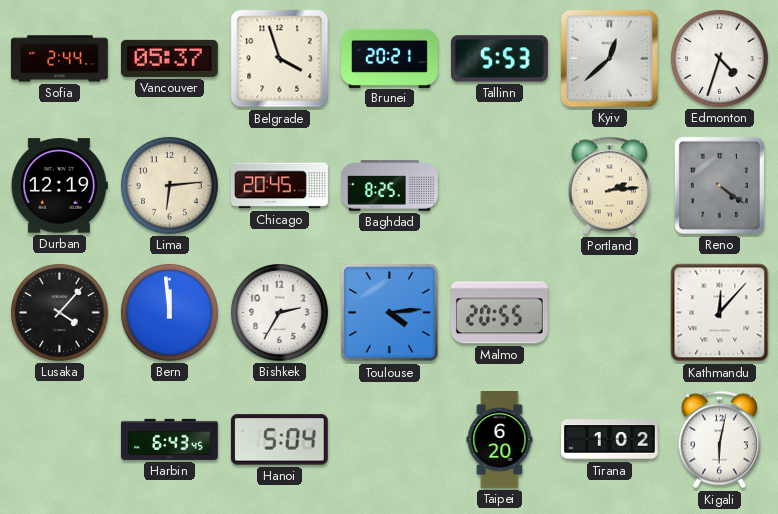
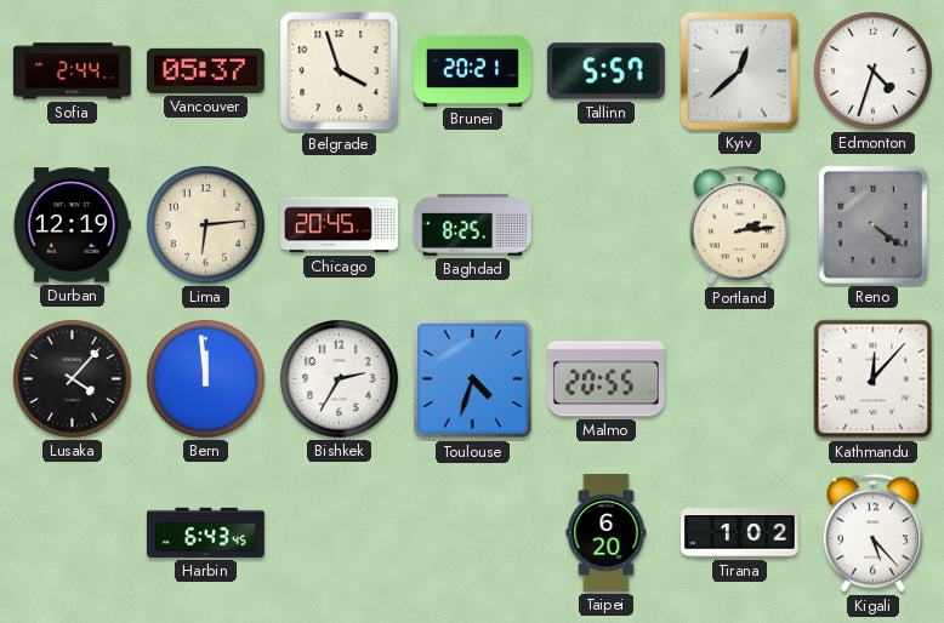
Tallinn: 5:53 -> 5:57 (605, 72)
Toulouse: 4:14 -> 4:33 (473, 379)
Hanoi: 5:04 -> none (279, 440)
Kigali: 6:02 -> 5:23 (872, 533)
